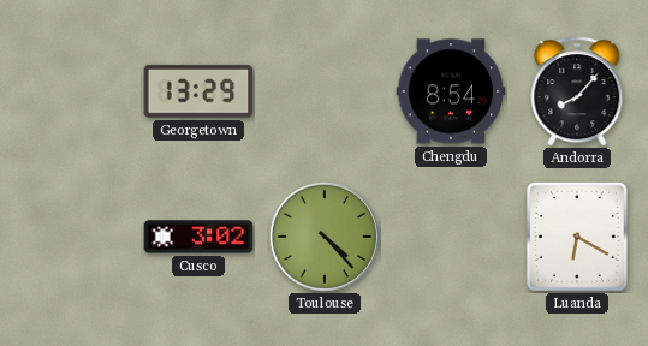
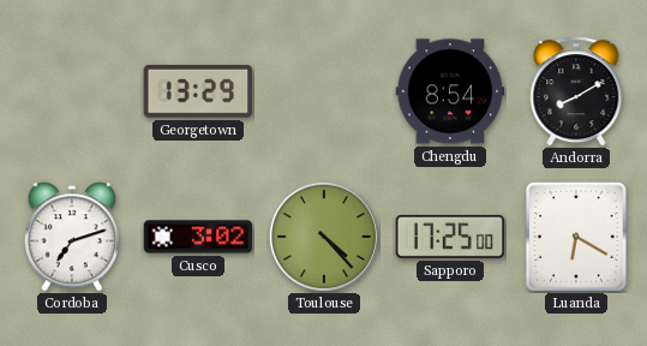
Andorra: 8:07 -> 8:10 (576, 91)
Cordoba: none -> 7:12 (71, 237)
Sapporo: none -> 17:25 (450, 237)
